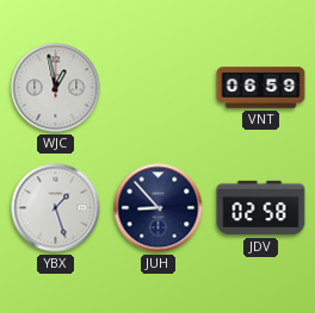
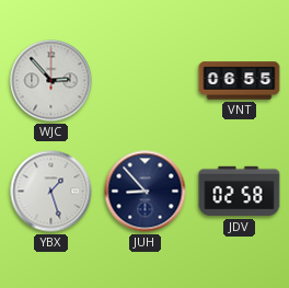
WJC: 12:58 -> 2:53 (51, 81)
VNT: 06:59 -> 06:55 (240, 81)
